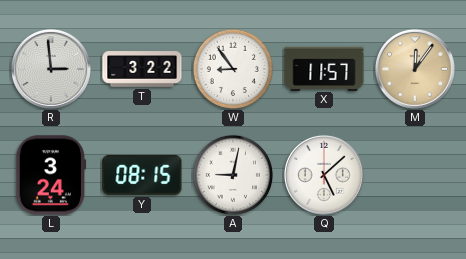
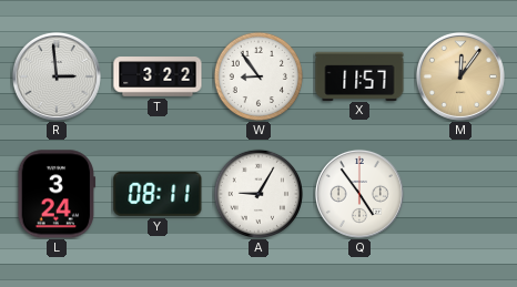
Y: 08:15 -> 08:11 (158, 194)
A: 9:02 -> 9:05 (257, 193)
Q: 5:08 -> 4:54 (359, 194)
